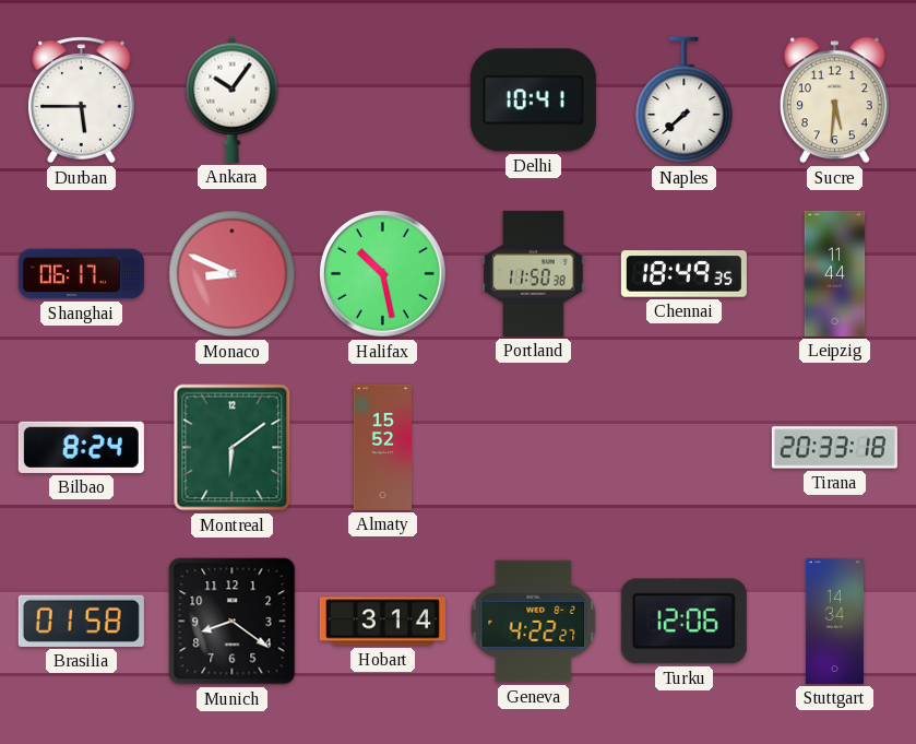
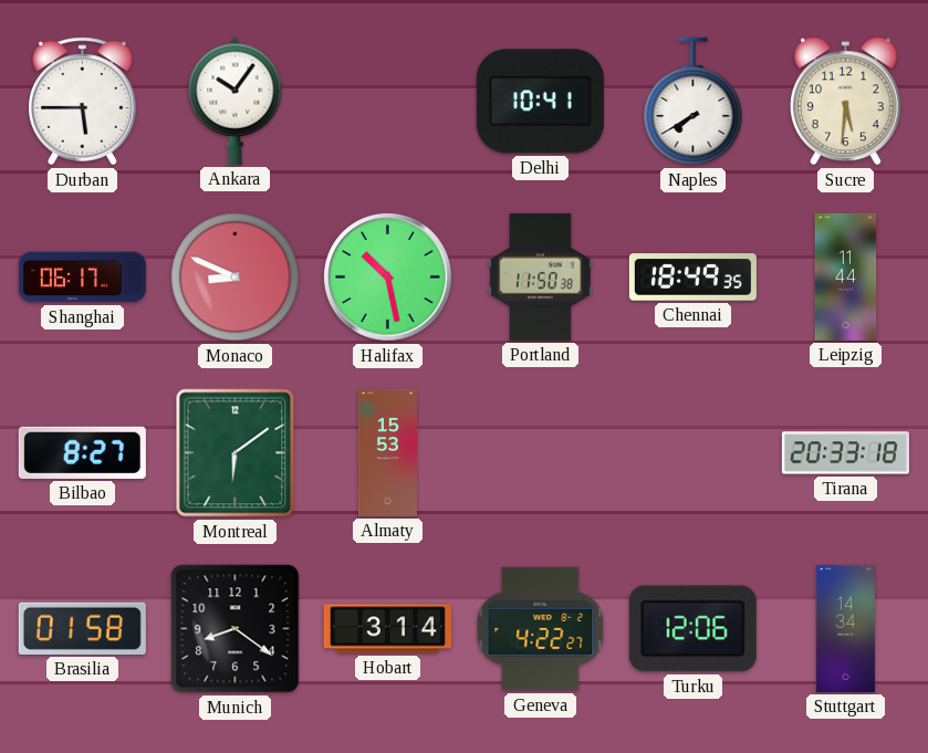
Naples: 7:38 -> 7:40 (694, 102)
Bilbao: 8:24 -> 8:27 (82, 452)
Almaty: 15:52 -> 15:53 (387, 452)
